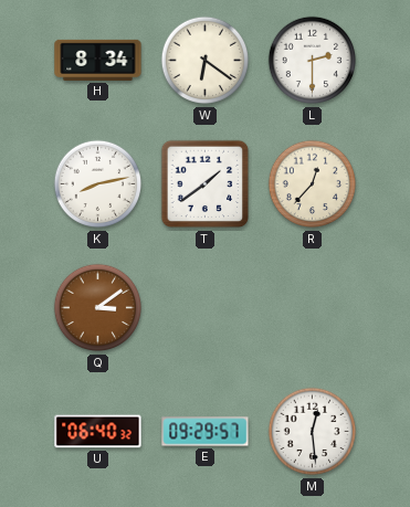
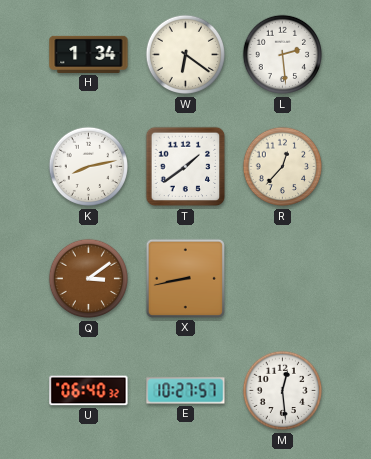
H: 8:34 -> 1:34 (89, 54)
L: 2:30 -> 2:29 (283, 55)
X: none -> 8:43 (185, 278)
E: 09:29 -> 10:27 (186, 391)
